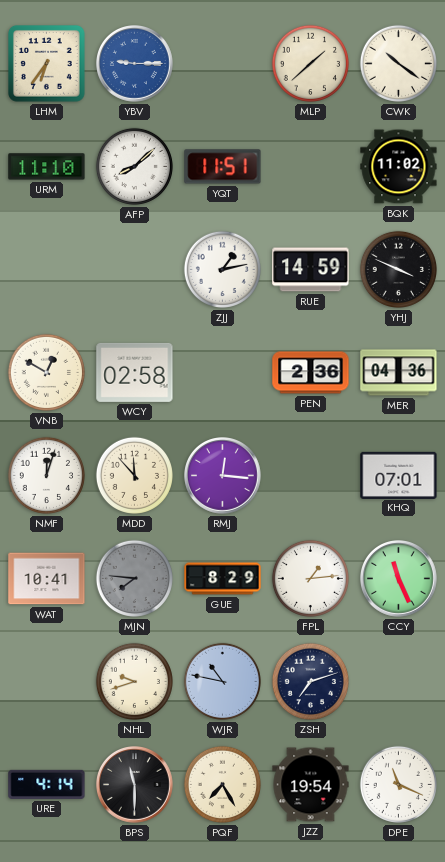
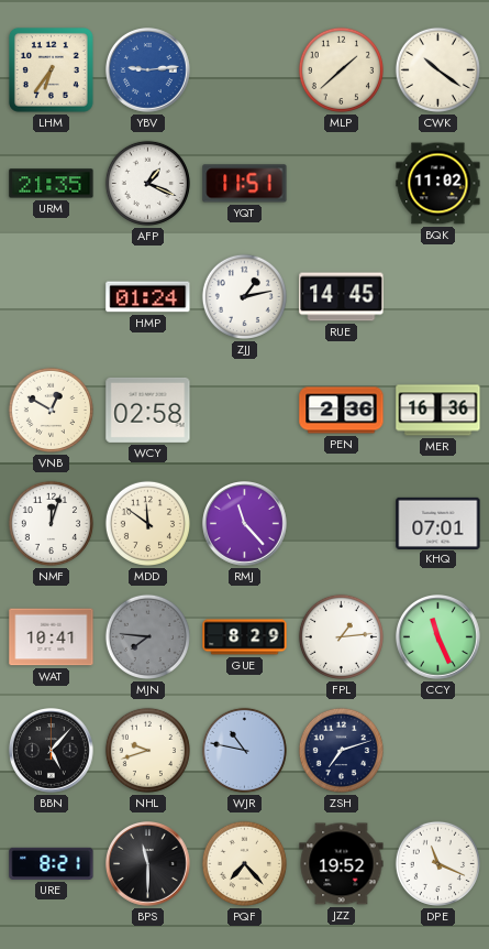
YBV: 9:15 -> 9:14 (148, 70)
URM: 11:10 -> 21:35 (52, 184)
AFP: 8:08 -> 1:19 (147, 183)
HMP: none -> 01:24 (148, 297)
RUE: 14:59 -> 14:45 (342, 297)
YHJ: 3:49 -> none (398, 269)
MER: 04:36 -> 16:36 (438, 411)
MDD: 11:53 -> 11:51 (147, 523)
RMJ: 12:16 -> 11:23 (245, 524)
BBN: none -> 5:07 (52, 751)
URE: 4:14 -> 8:21 (52, 863)
PQF: 7:25 -> 7:23 (244, 863)
JZZ: 19:54 -> 19:52 (342, 864)
